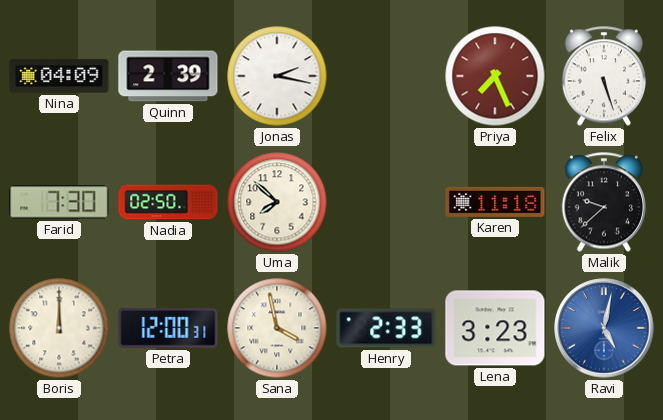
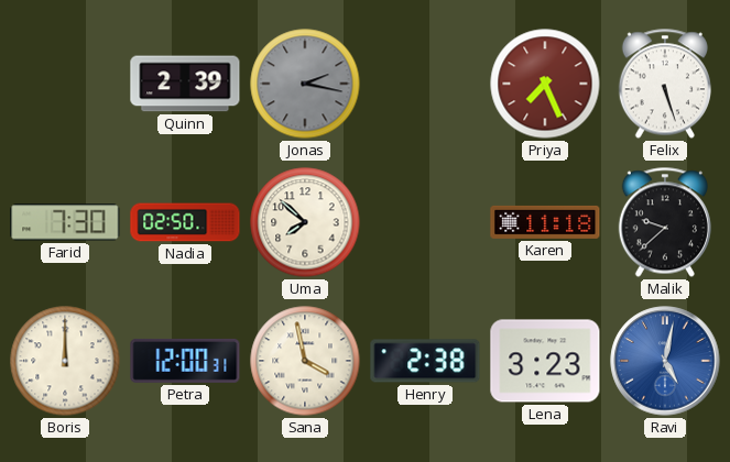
Nina: 04:09 -> none (59, 76)
Jonas dial: white -> grey (305, 84)
Henry: 2:33 -> 2:38 (425, 361)
